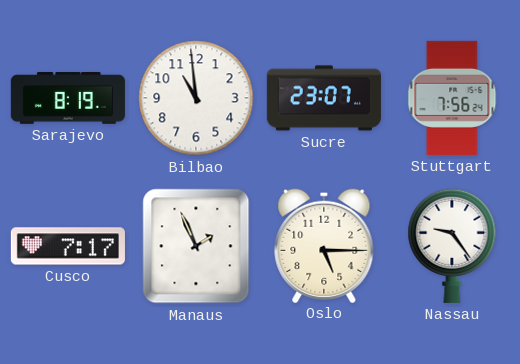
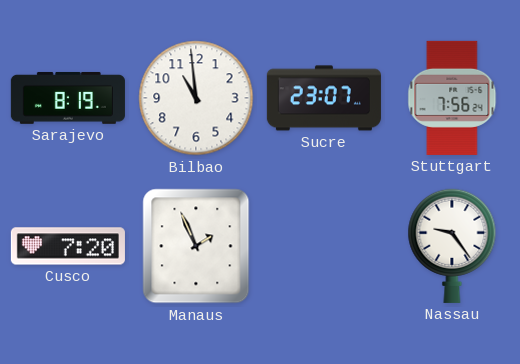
Cusco: 7:17 -> 7:20 (68, 246)
Oslo: 5:15 -> none (324, 245)
